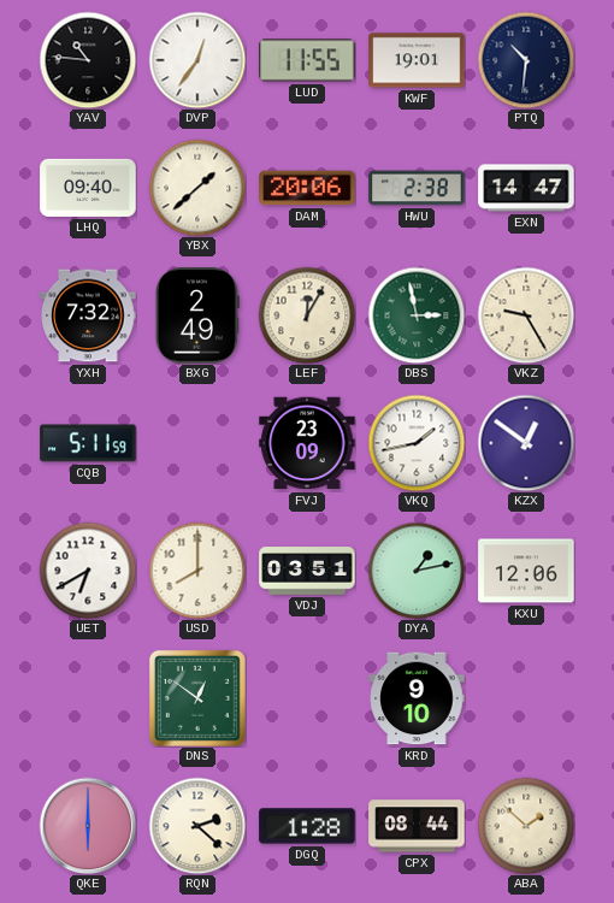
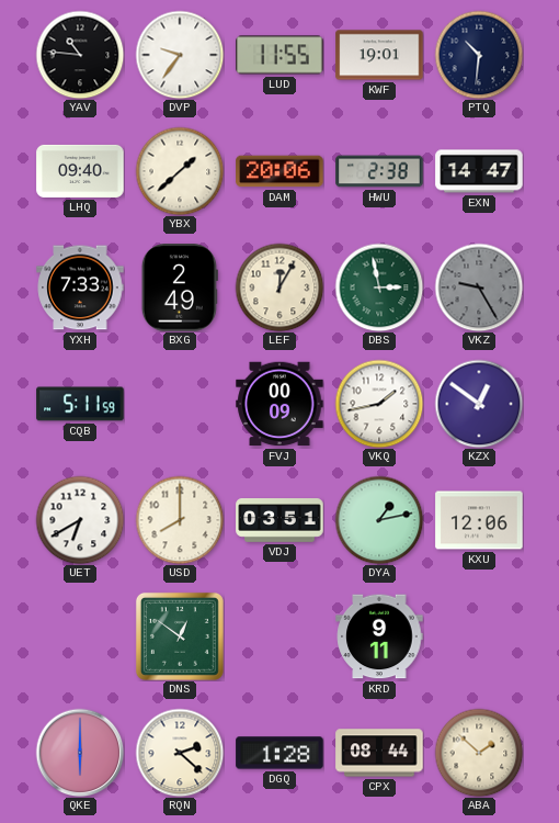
DVP: 12:36 -> 9:36 (180, 55)
YXH: 7:32 -> 7:33 (80, 288)
VKZ dial: cream -> grey (479, 288)
FVJ: 23:09 -> 00:09 (279, 404)
KRD: 9:10 -> 9:11 (379, 636)
